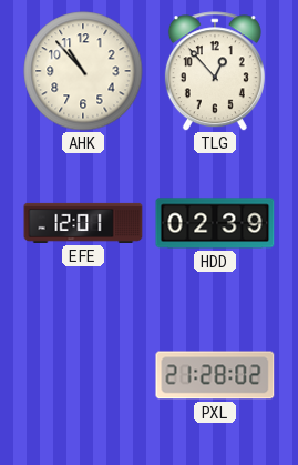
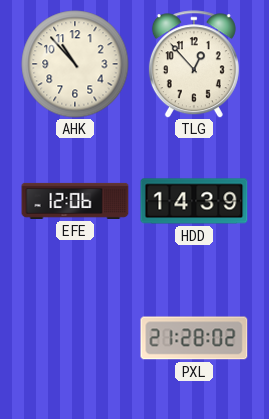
EFE: 12:01 -> 12:06 (75, 201)
HDD: 02:39 -> 14:39 (194, 201)
